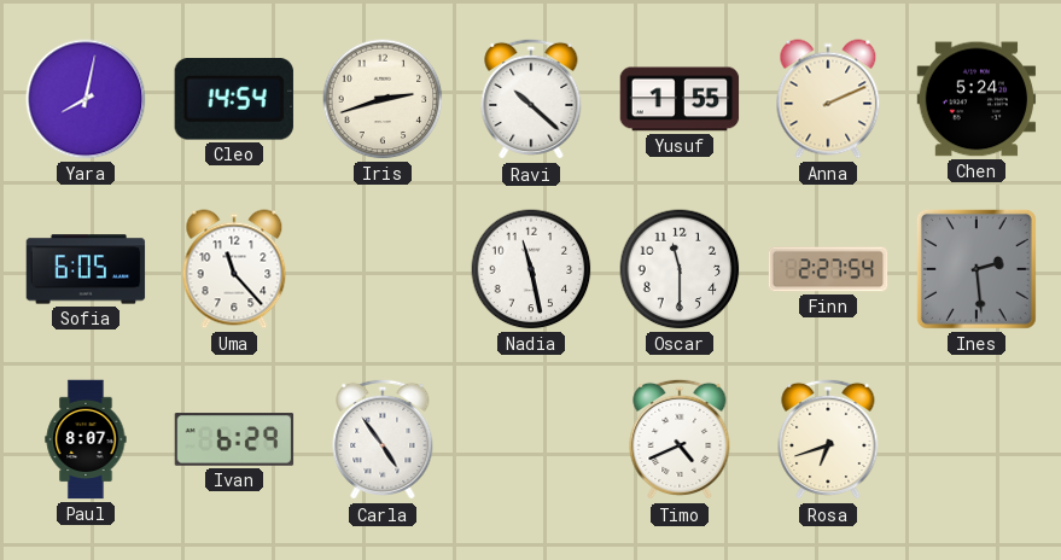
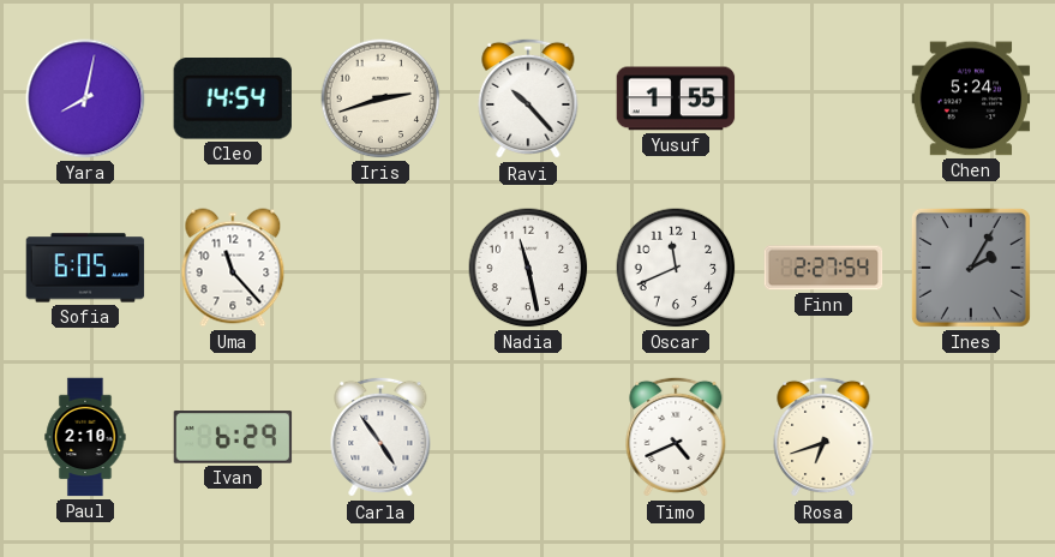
Ravi: 10:22 -> 10:23 (528, 98)
Anna: 2:11 -> none (828, 99)
Oscar: 11:30 -> 11:41 (676, 268)
Ines: 2:29 -> 2:05 (971, 268)
Paul: 8:07 -> 2:10 (85, 437)
